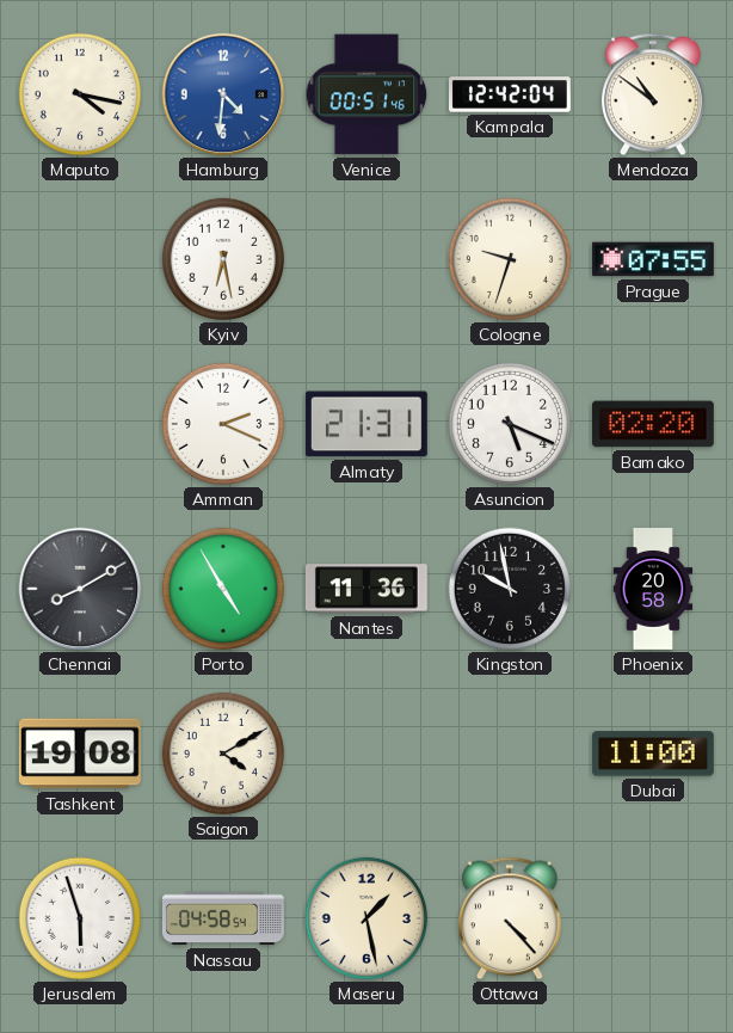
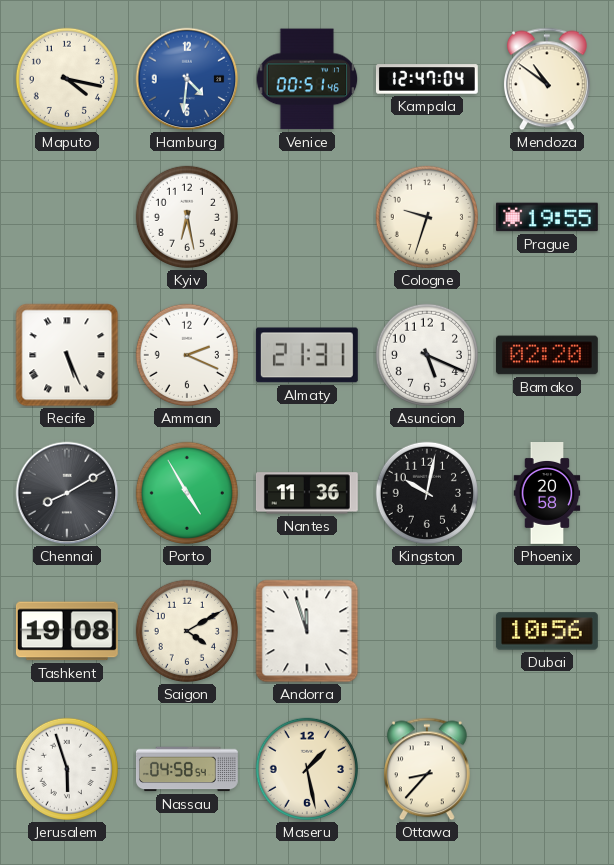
Kampala: 12:42 -> 12:47 (427, 79)
Prague: 07:55 -> 19:55 (547, 217)
Recife: none -> 5:26 (67, 355)
Kingston: 9:58 -> 10:02 (427, 493)
Andorra: none -> 11:57 (307, 631)
Dubai: 11:00 -> 10:56 (547, 631)
Ottawa: 4:23 -> 8:37 (427, 769)
